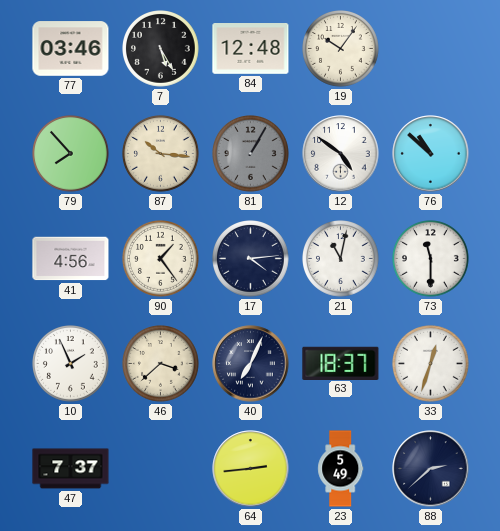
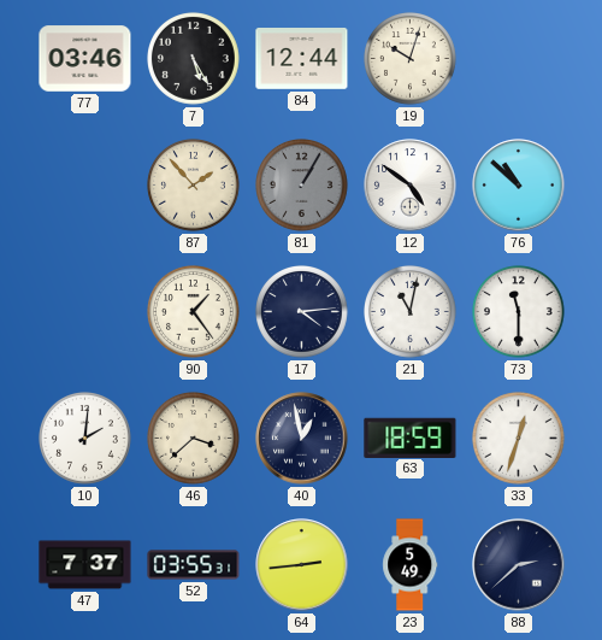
84: 12:48 -> 12:44 (302, 59)
19: 10:06 -> 10:03 (411, 59)
79: 7:53 -> none (71, 154)
87: 10:16 -> 1:53 (194, 186)
41: 4:56 -> none (71, 259)
10: 1:56 -> 2:01 (85, 439)
40: 7:04 -> 12:58 (302, 439)
63: 18:37 -> 18:59 (411, 438)
52: none -> 03:55 (194, 565)
